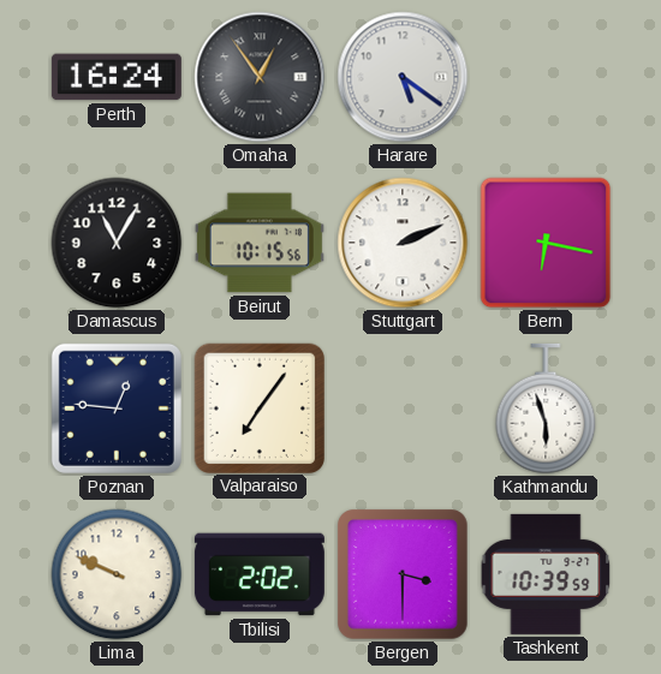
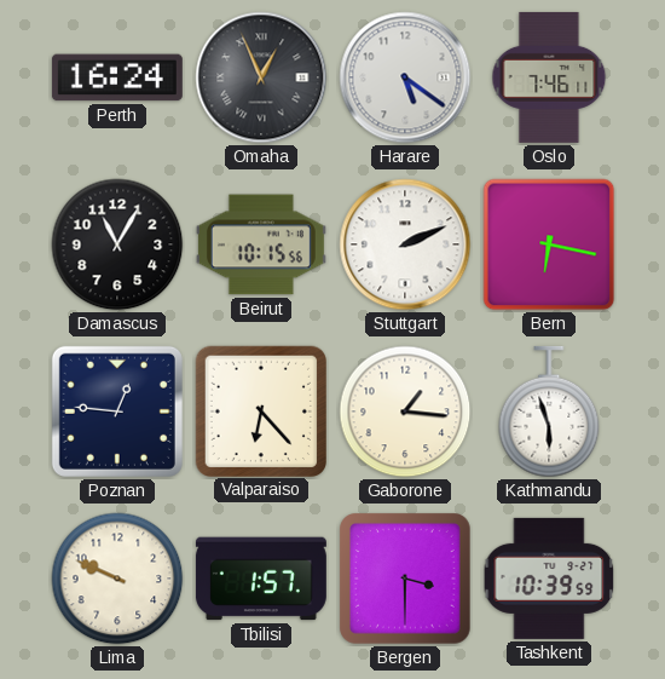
Omaha: 12:54 -> 12:56 (261, 77)
Oslo: none -> 7:46 (549, 77)
Valparaiso: 7:06 -> 6:23 (260, 410)
Gaborone: none -> 1:16 (405, 412)
Tbilisi: 2:02 -> 1:57 (261, 579)
